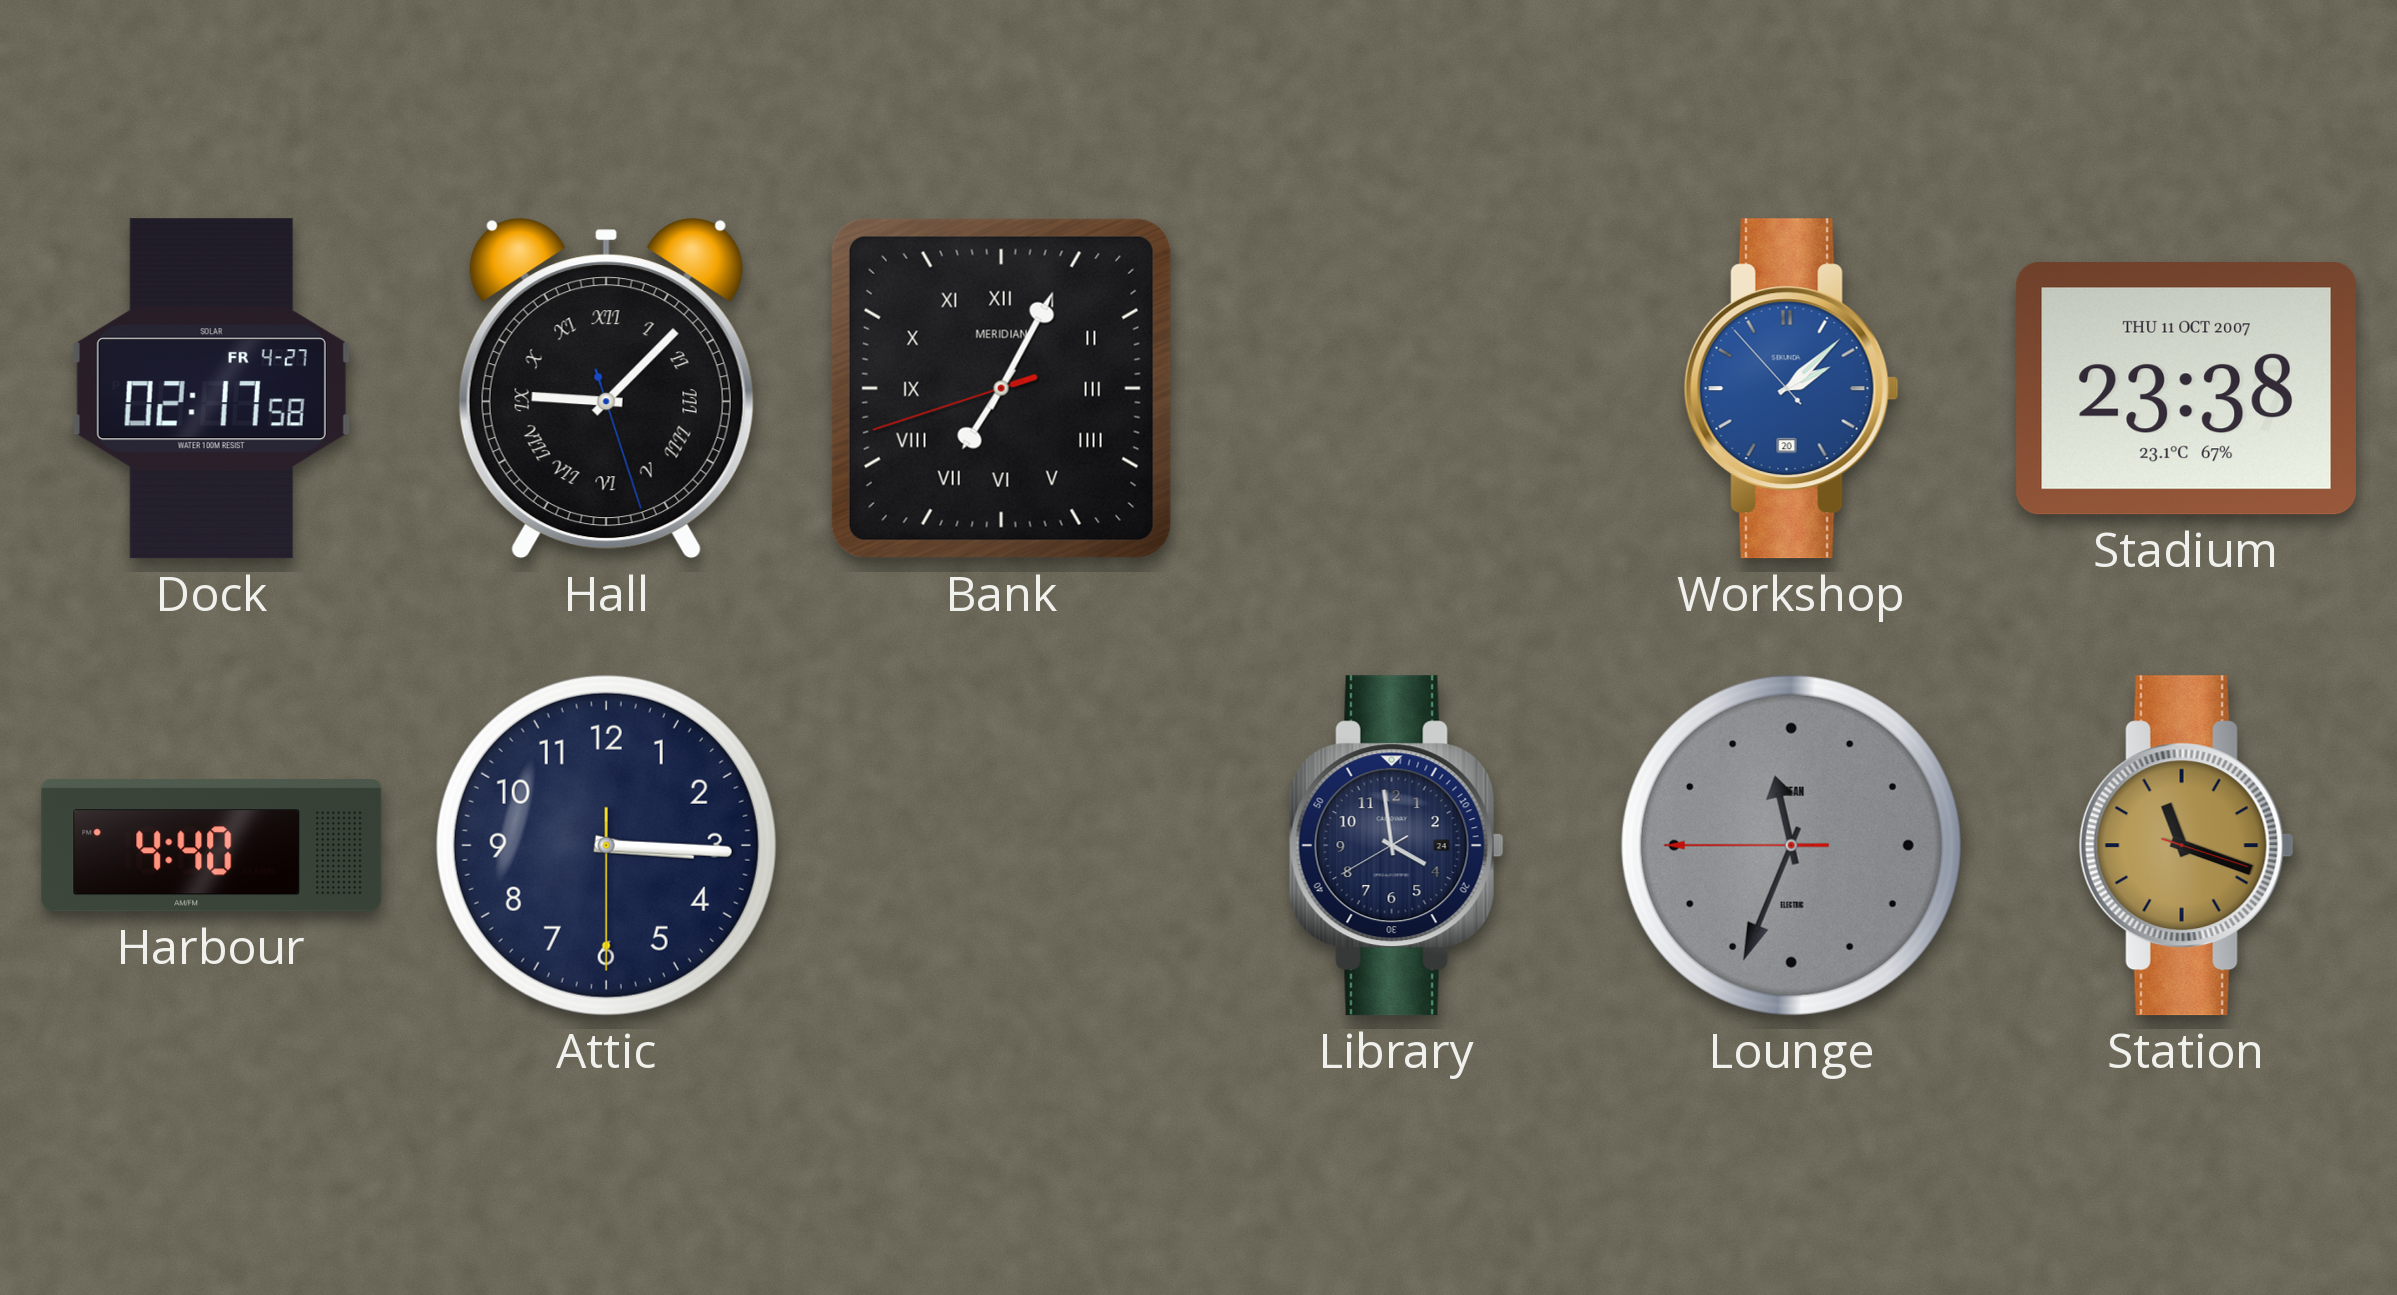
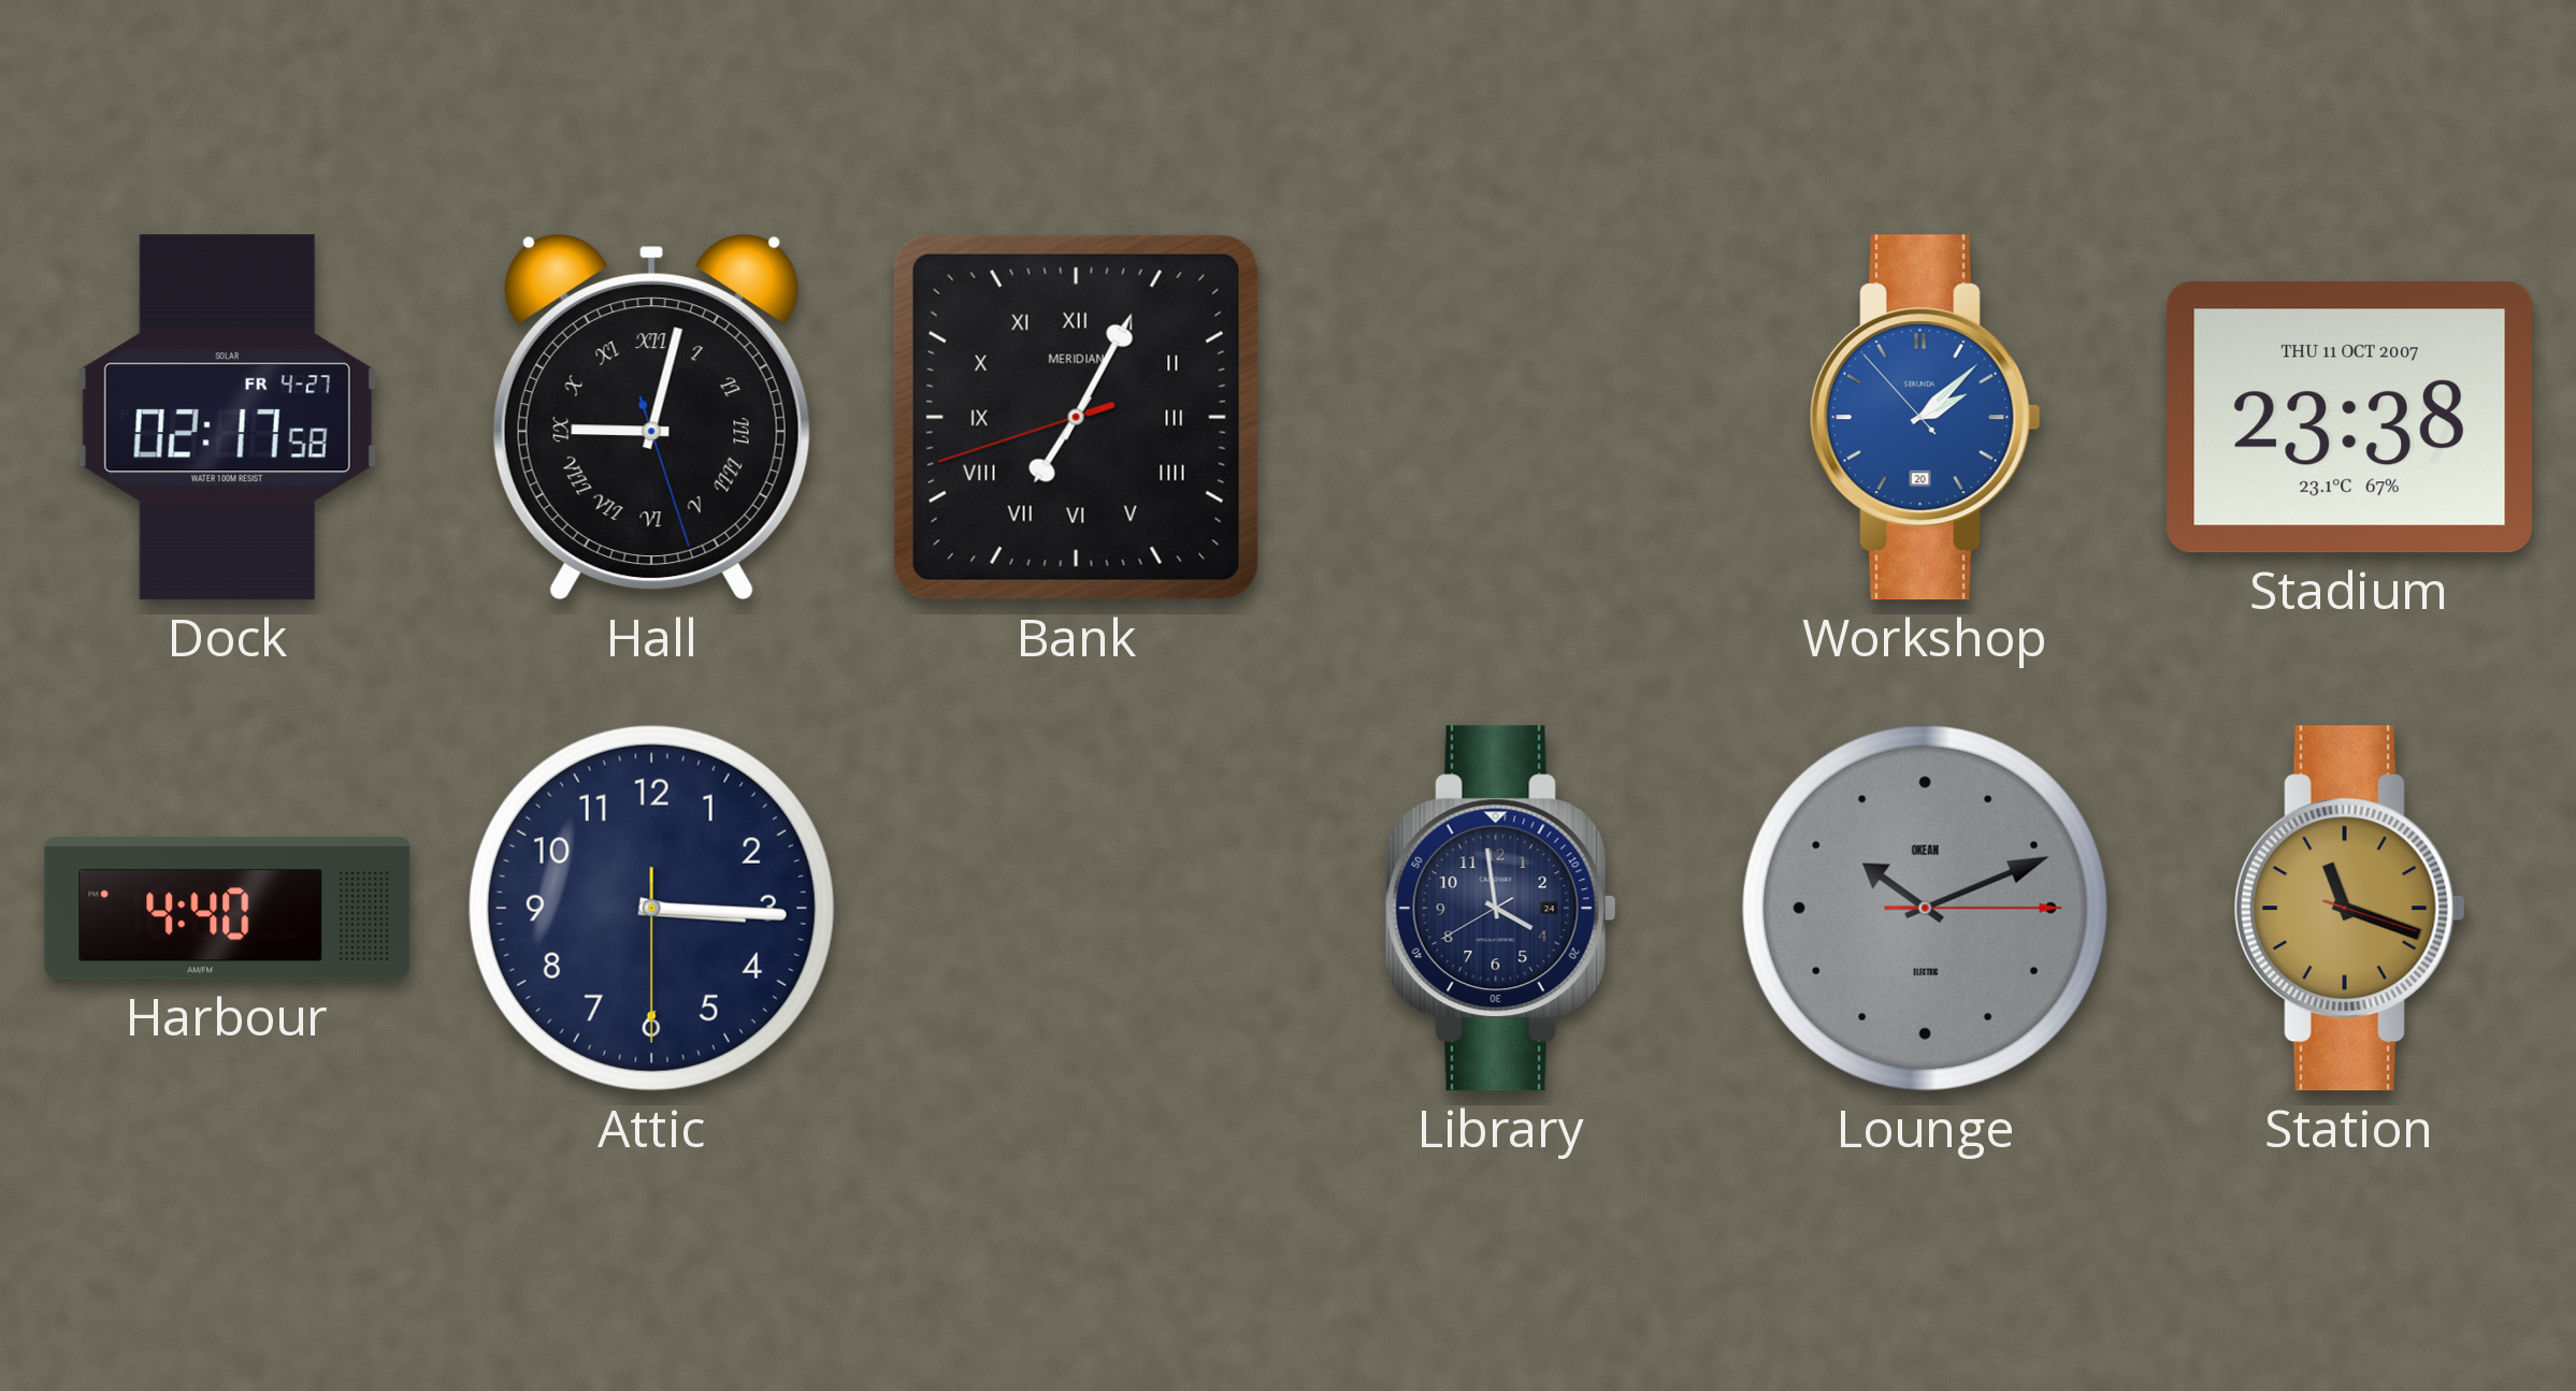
Hall: 9:07 -> 9:02 (651, 418)
Lounge: 11:33 -> 10:11 (1925, 908)
